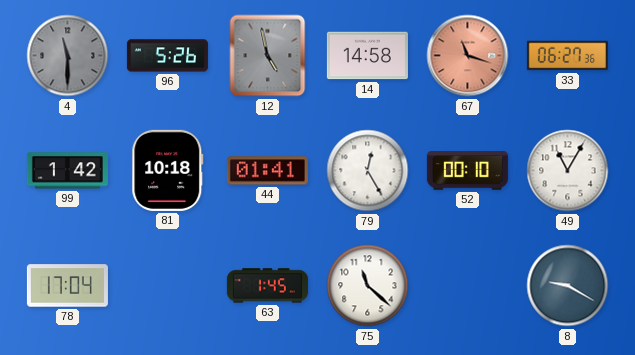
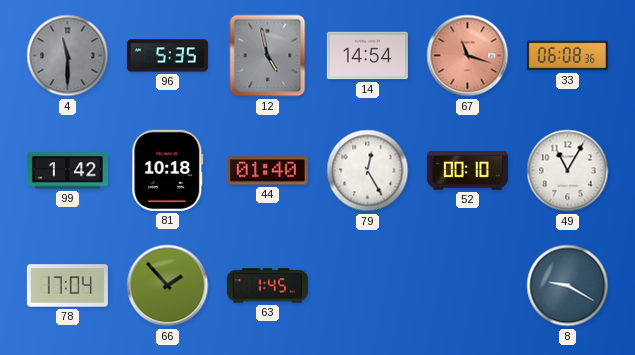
96: 5:26 -> 5:35 (167, 56)
14: 14:58 -> 14:54 (367, 56)
33: 06:27 -> 06:08 (567, 56)
44: 01:41 -> 01:40 (267, 171)
66: none -> 1:53 (168, 286)
75: 11:22 -> none (368, 286)
